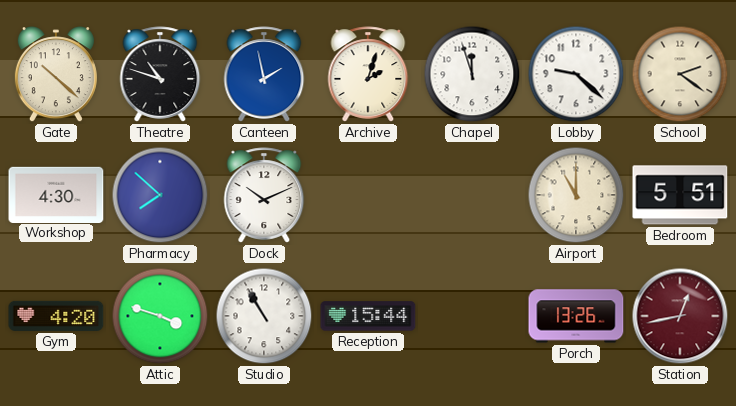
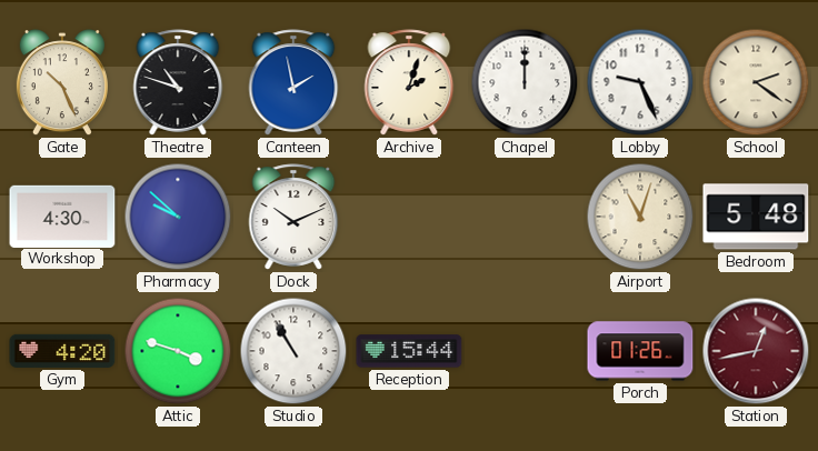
Gate: 10:22 -> 10:26 (62, 83)
Chapel: 11:57 -> 12:00 (525, 82)
Lobby: 9:22 -> 9:26 (640, 82)
Pharmacy: 7:52 -> 9:52 (178, 217)
Airport: 11:00 -> 11:03 (640, 217)
Bedroom: 5:51 -> 5:48 (756, 217)
Porch: 13:26 -> 01:26 (640, 351)
